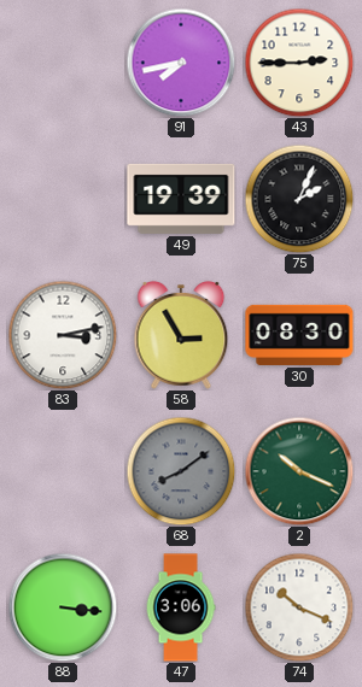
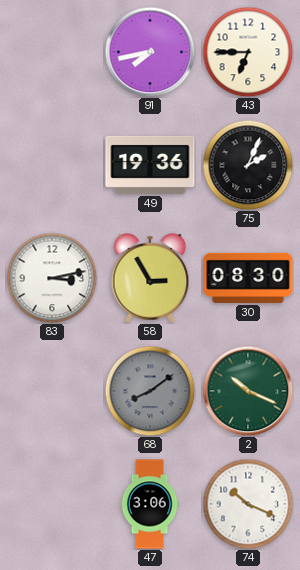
43: 2:45 -> 6:45 (248, 52)
49: 19:39 -> 19:36 (150, 165)
88: 3:16 -> none (63, 607)
